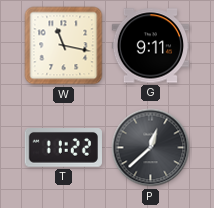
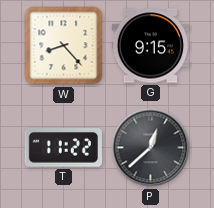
W: 11:17 -> 8:23 (64, 46)
G: 9:11 -> 9:15 (151, 46)
